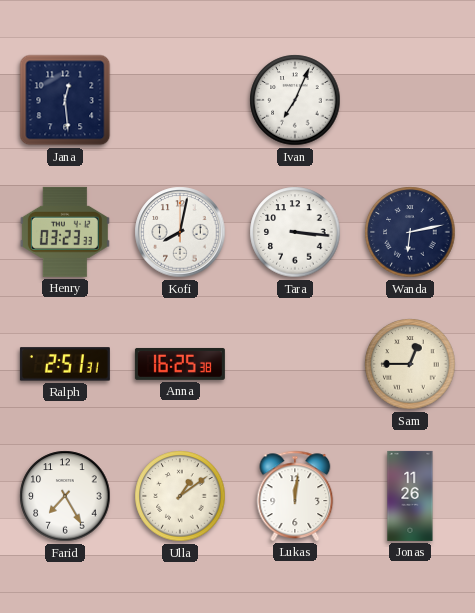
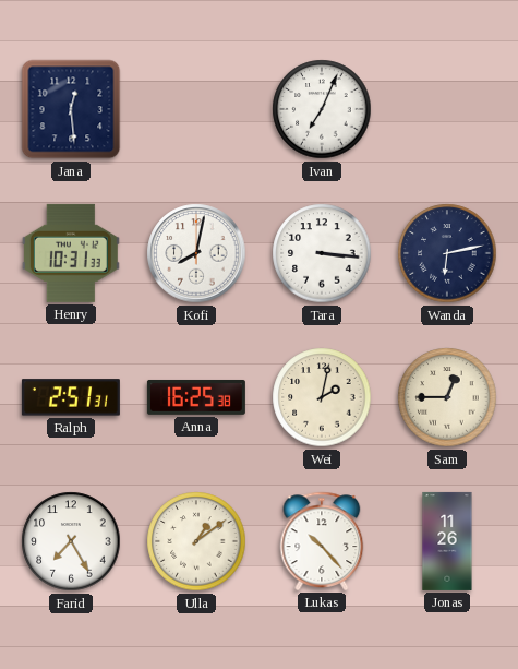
Henry: 03:23 -> 10:31 (71, 253)
Wei: none -> 2:02 (322, 397)
Lukas: 12:01 -> 10:23 (322, 541)
